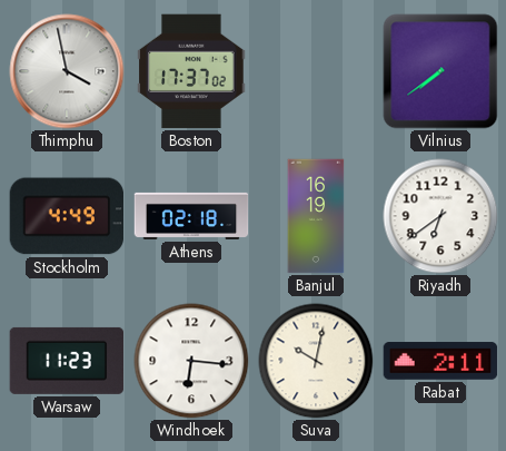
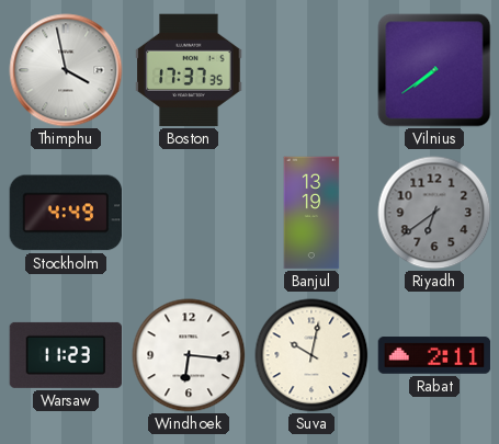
Boston: 17:37:02 -> 17:37:35 (189, 70)
Athens: 02:18 -> none (191, 216)
Banjul: 16:19 -> 13:19 (311, 213)
Riyadh dial: white -> grey (434, 213)
